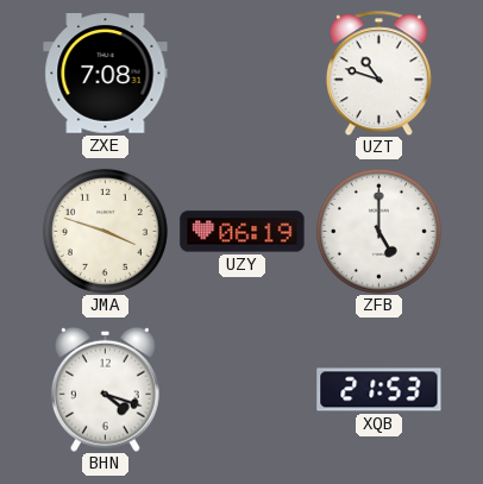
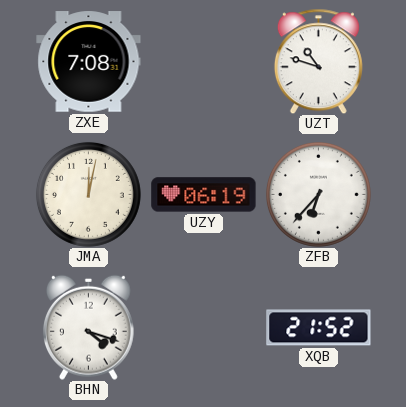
JMA: 3:48 -> 12:02 (88, 194)
ZFB: 5:00 -> 6:37 (318, 194)
XQB: 21:53 -> 21:52 (319, 328)
